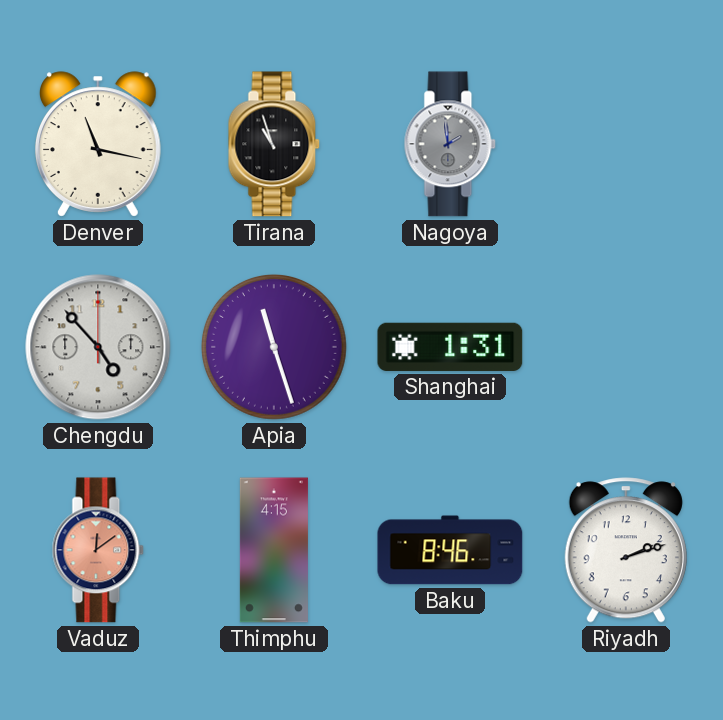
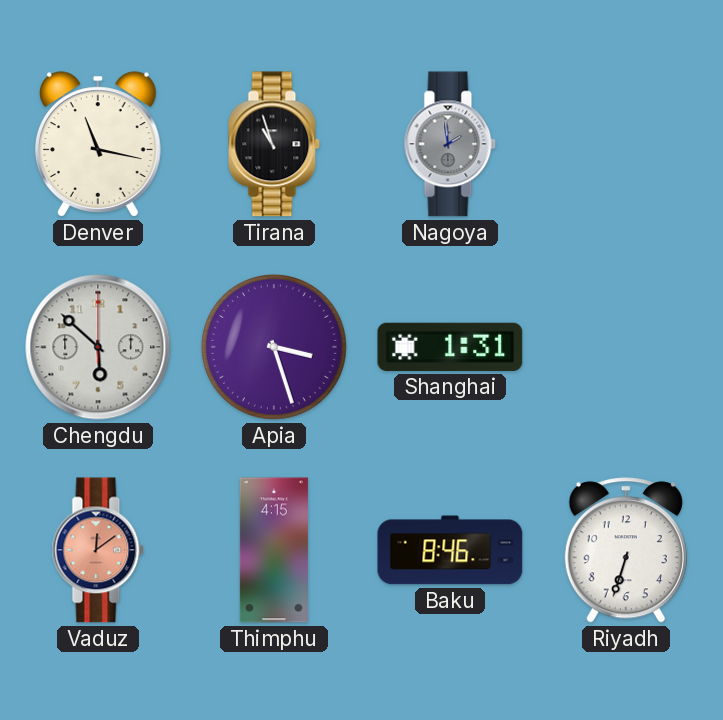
Chengdu: 4:53 -> 5:52 (98, 347)
Apia: 11:27 -> 3:27 (274, 347)
Riyadh: 2:12 -> 6:33 (626, 550)
